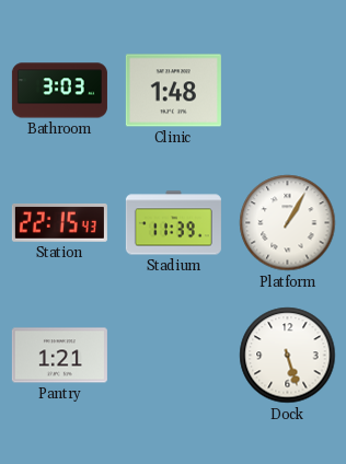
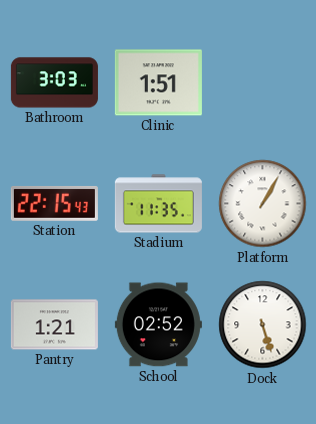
Clinic: 1:48 -> 1:51 (158, 83)
Stadium: 11:39 -> 11:35 (158, 204)
School: none -> 02:52 (158, 325)
